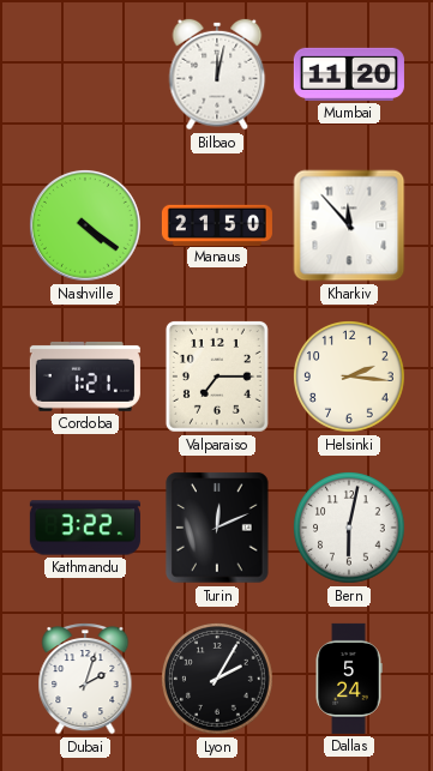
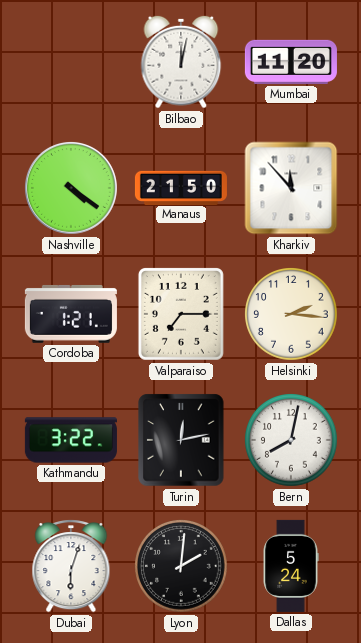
Turin: 12:11 -> 12:13 (181, 440)
Bern: 6:02 -> 8:02 (292, 441)
Dubai: 2:03 -> 6:03 (71, 567)
Lyon: 2:05 -> 2:01 (182, 567)
